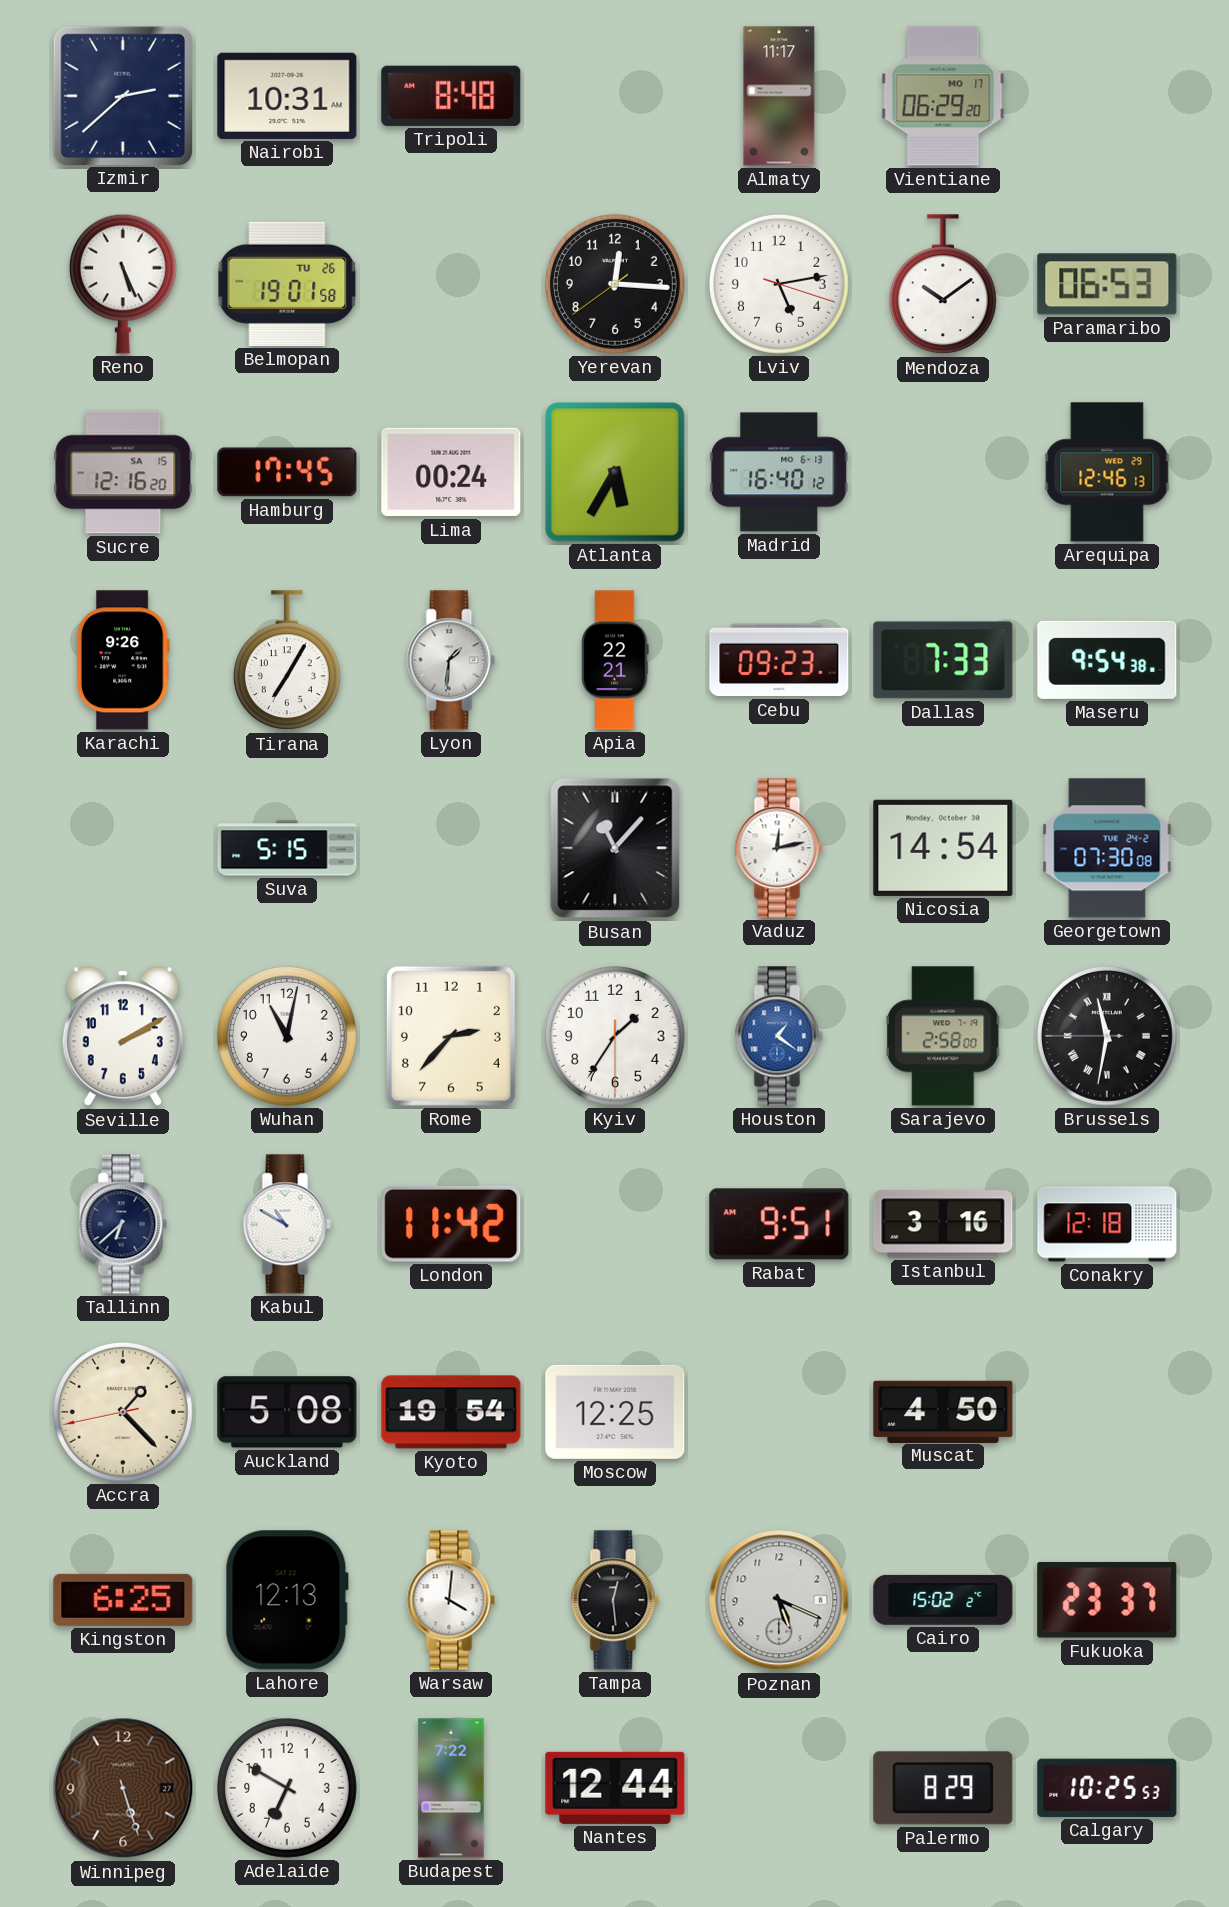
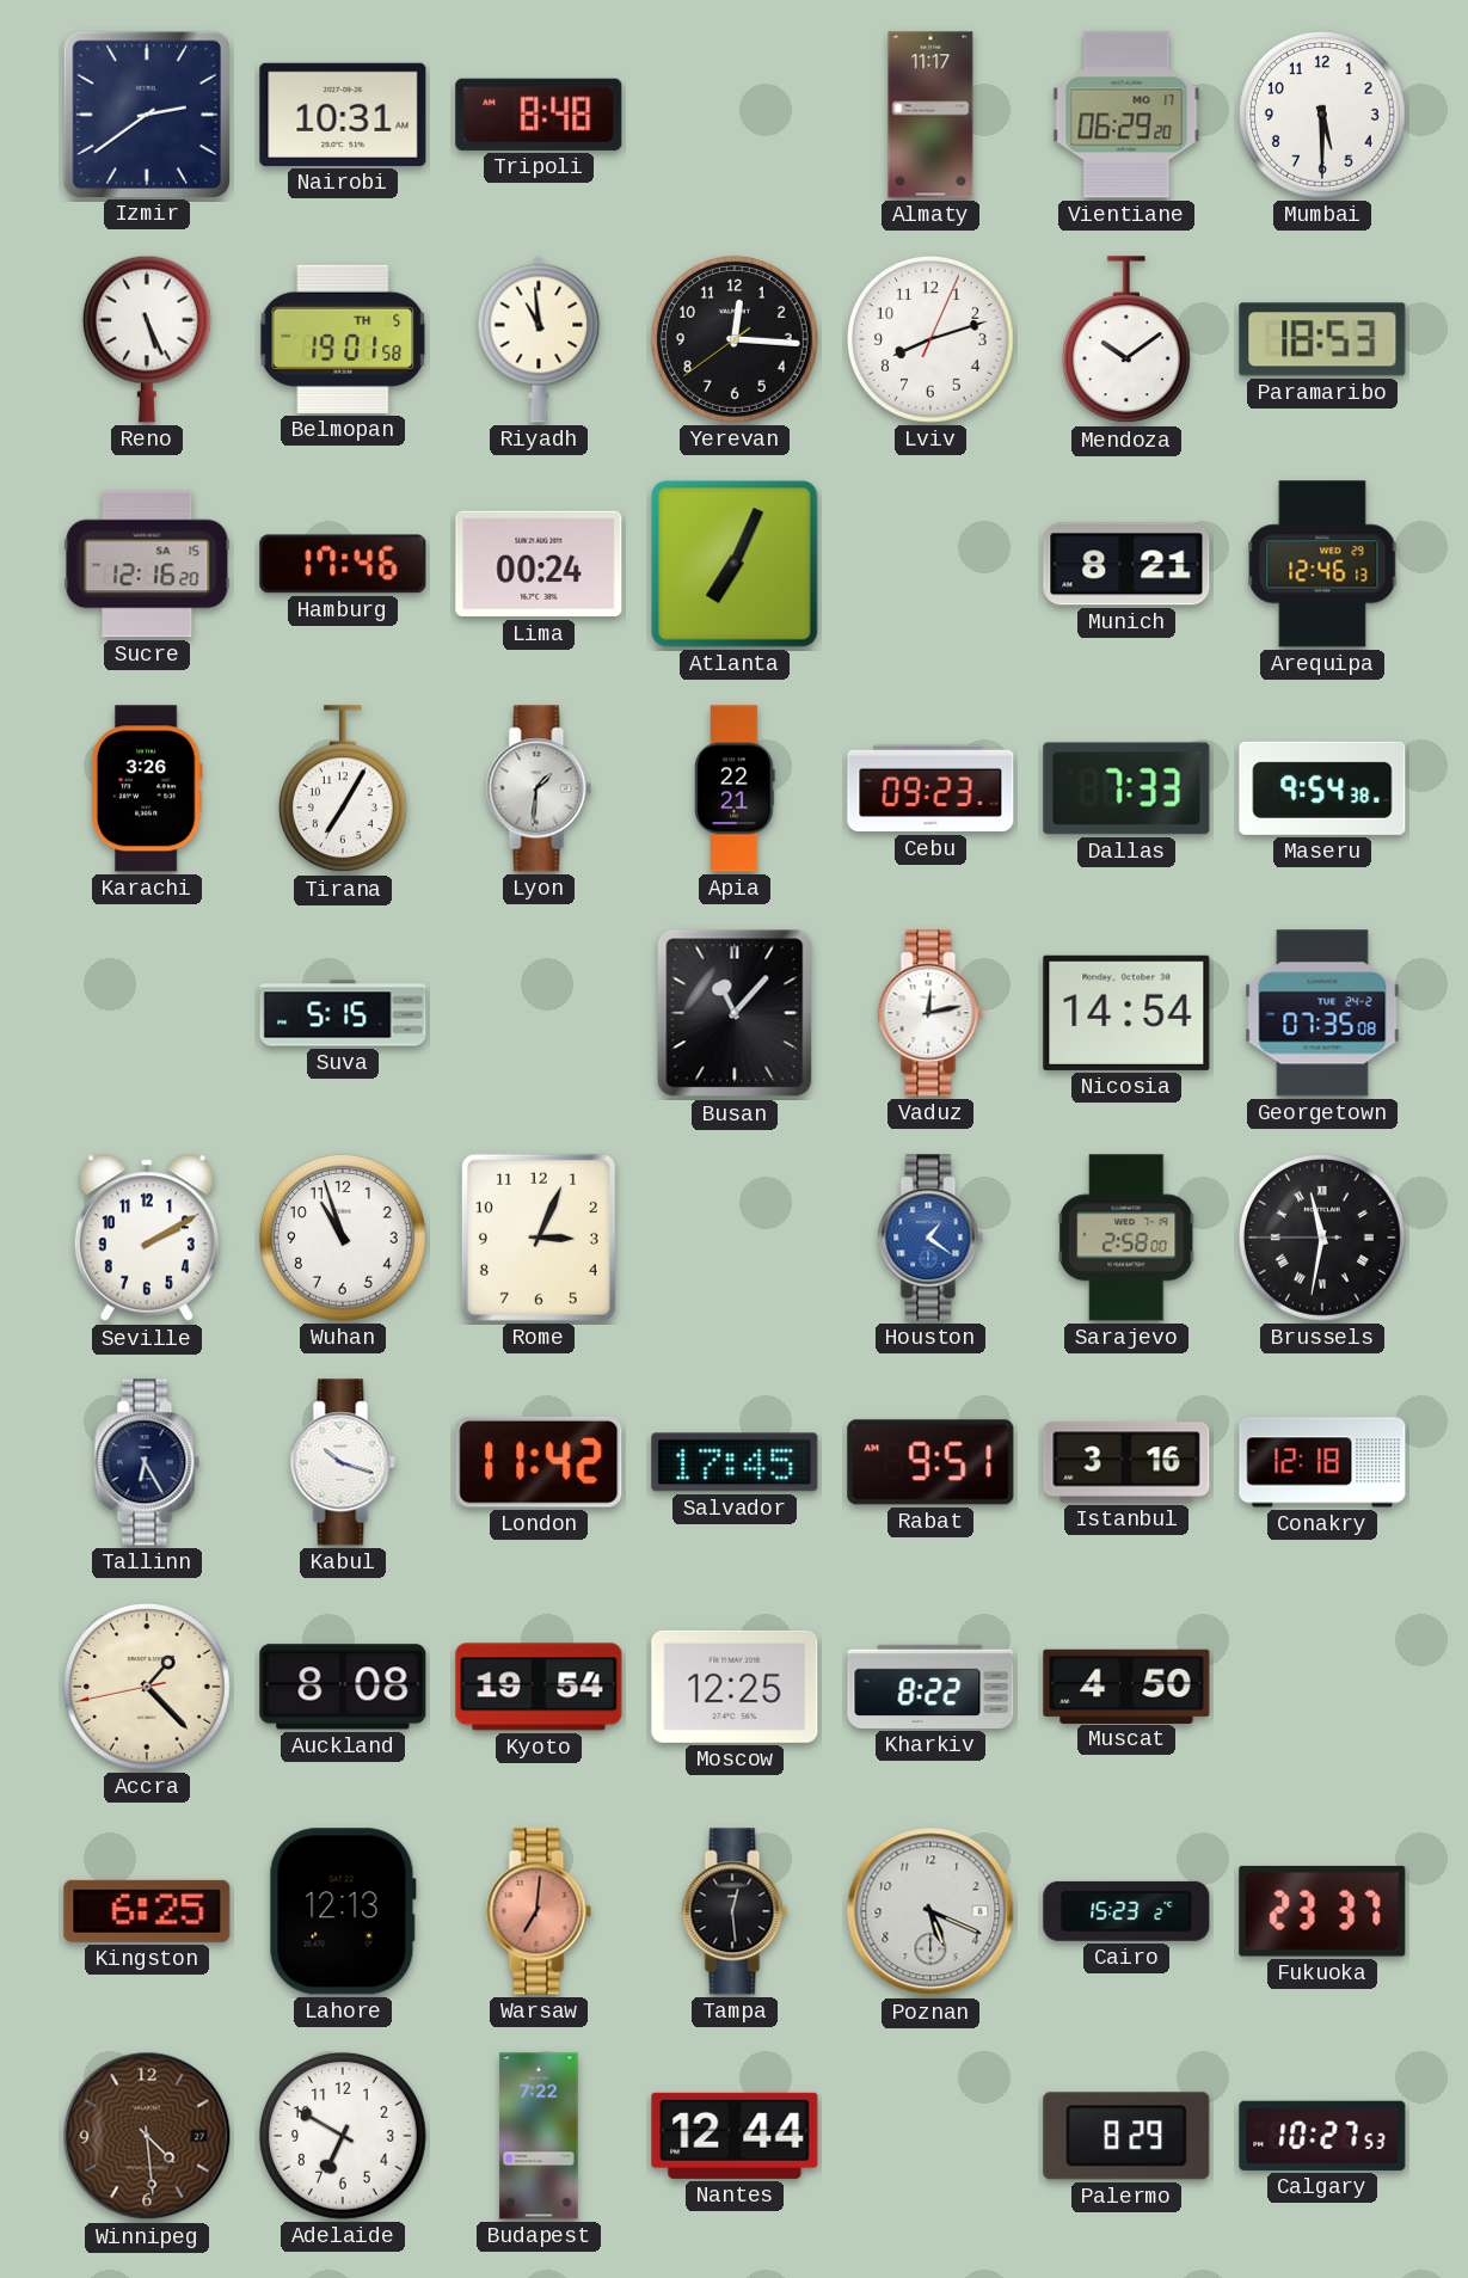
Izmir: 2:38 -> 2:39 (146, 113)
Mumbai: none -> 5:30 (1322, 115)
Belmopan date: TU 26 -> TH 5 (343, 339)
Riyadh: none -> 10:59 (539, 339)
Lviv: 5:13 -> 8:12 (930, 339)
Paramaribo: 06:53 -> 18:53 (1322, 339)
Hamburg: 17:45 -> 17:46 (343, 564)
Atlanta: 5:35 -> 7:04 (735, 564)
Madrid: 16:40 -> none (780, 472)
Munich: none -> 8:21 (1126, 564)
Karachi: 9:26 -> 3:26 (147, 788)
Georgetown: 07:30 -> 07:35 (1322, 1013)
Wuhan: 11:02 -> 10:57 (343, 1238)
Rome: 2:37 -> 3:04 (539, 1238)
Kyiv: 1:35 -> none (615, 1036)
Tallinn: 6:38 -> 6:25 (147, 1462)
Kabul: 10:50 -> 10:18 (343, 1462)
Salvador: none -> 17:45 (735, 1462)
Auckland: 5:08 -> 8:08 (343, 1687)
Kharkiv: none -> 8:22 (930, 1687)
Warsaw: 4:01 -> 7:01 (539, 1911)
Warsaw dial: white -> salmon (539, 1911)
Cairo: 15:02 -> 15:23 (1126, 1911)
Winnipeg: 5:27 -> 4:29 (147, 2136)
Calgary: 10:25 -> 10:27 (1322, 2136)
